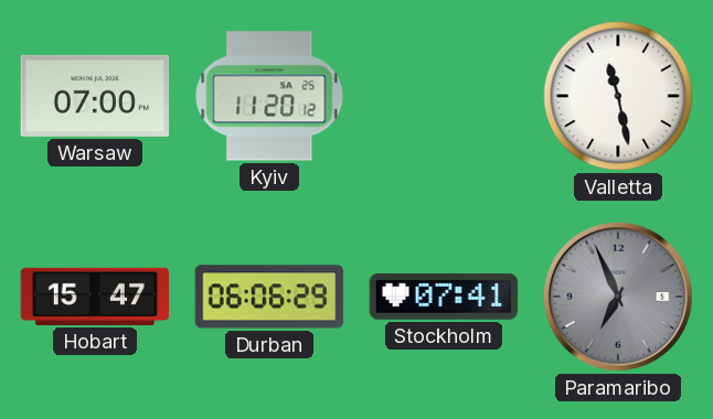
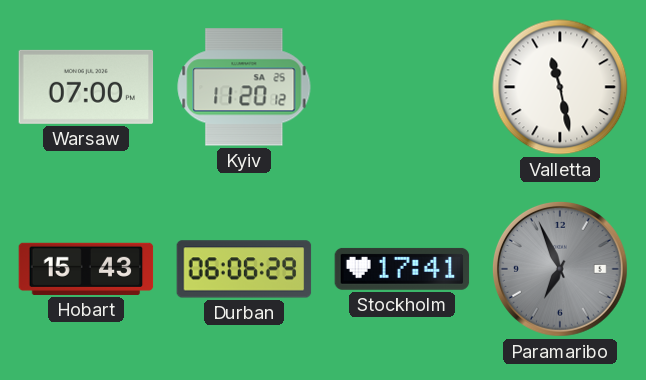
Hobart: 15:47 -> 15:43 (86, 269)
Stockholm: 07:41 -> 17:41 (402, 269)
